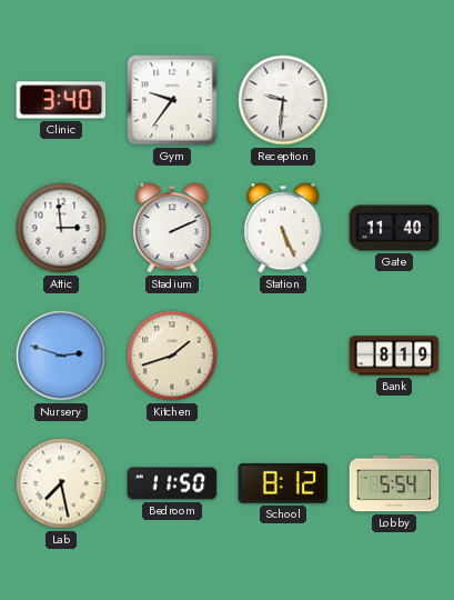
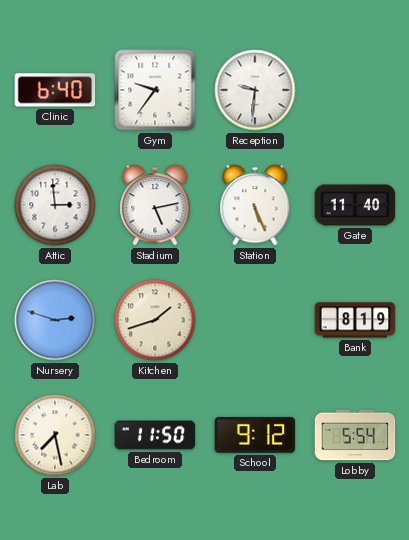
Clinic: 3:40 -> 6:40 (55, 90)
Stadium: 2:11 -> 5:13 (155, 205)
School: 8:12 -> 9:12 (255, 435)
